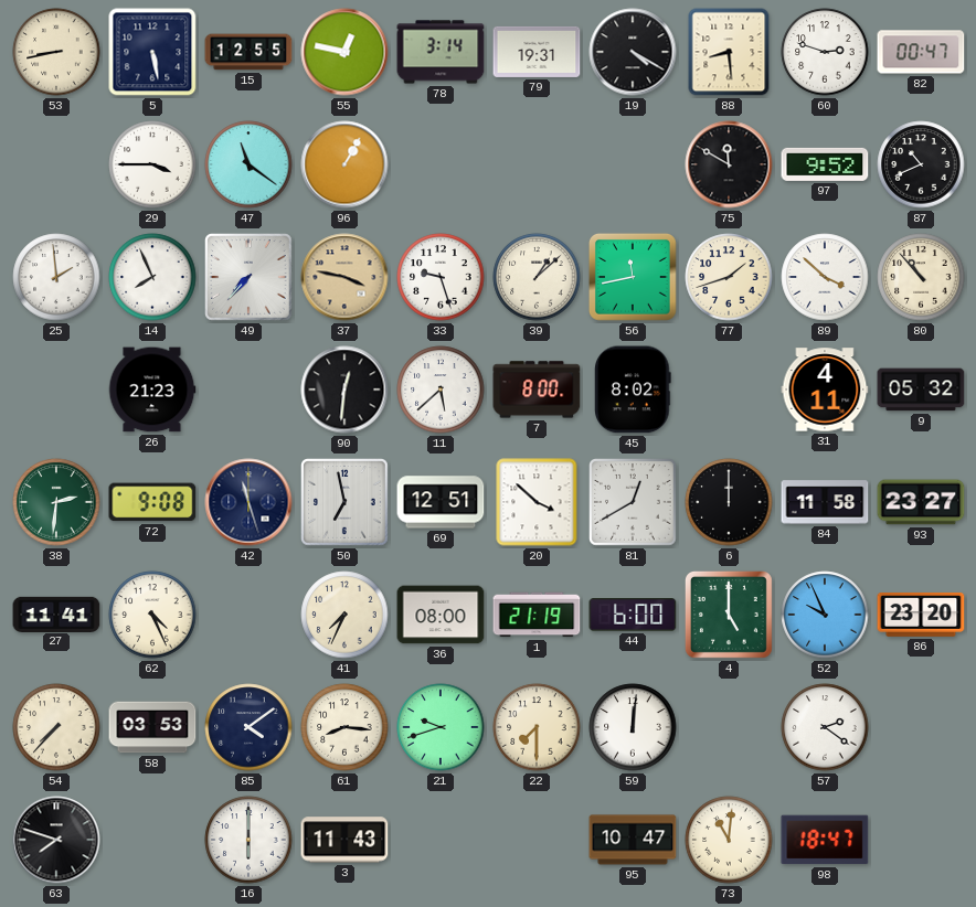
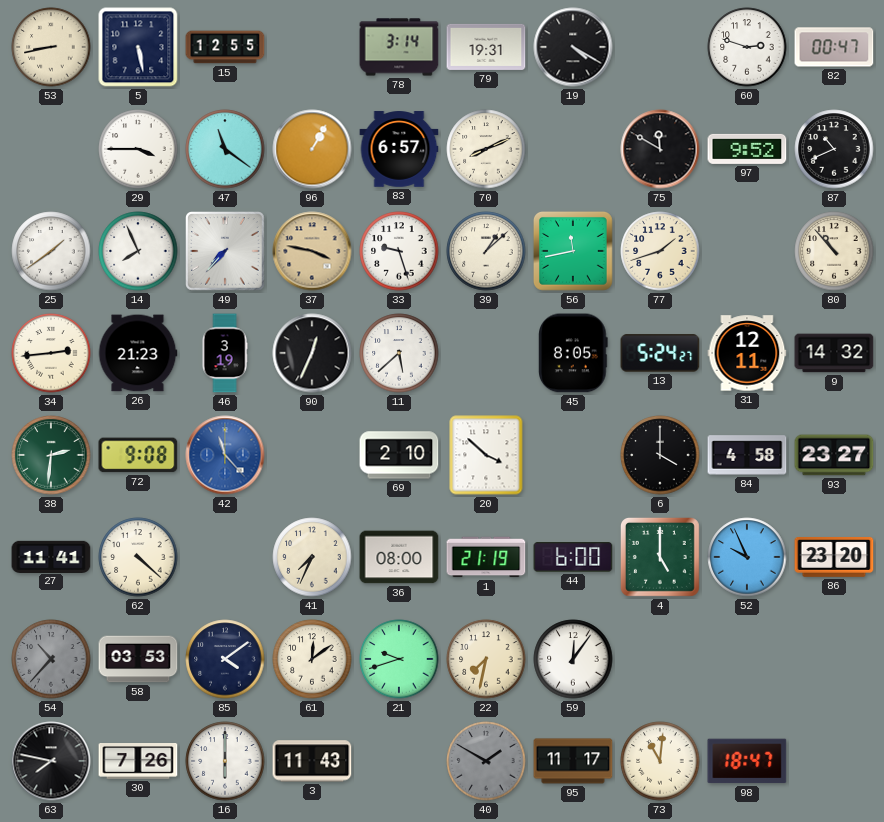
55: 12:47 -> none (344, 52)
88: 8:29 -> none (729, 52)
83: none -> 6:57 (399, 149)
70: none -> 8:11 (486, 149)
25: 1:59 -> 1:39 (51, 251)
89: 3:52 -> none (825, 277)
34: none -> 2:44 (51, 353)
46: none -> 3:19 (225, 353)
90: 12:31 -> 12:34 (312, 353)
7: 8:00 -> none (537, 390)
45: 8:02 -> 8:05 (574, 353)
13: none -> 5:24 (660, 353)
31: 4:11 -> 12:11 (747, 353)
9: 05:32 -> 14:32 (834, 353)
42: 11:27 -> 11:23 (225, 455)
42 dial: navy -> blue (225, 455)
50: 6:58 -> none (344, 503)
69: 12:51 -> 2:10 (399, 455)
81: 12:40 -> none (633, 503)
6: 12:00 -> 4:00 (660, 455)
84: 11:58 -> 4:58 (747, 455)
62: 4:26 -> 4:22 (138, 557)
54: 7:37 -> 10:37 (51, 659)
54 dial: cream -> grey (51, 659)
61: 8:16 -> 12:09 (312, 659)
22: 7:30 -> 7:32 (486, 659)
59: 12:01 -> 12:06 (573, 659)
57: 2:21 -> none (825, 727)
63: 7:48 -> 7:47 (51, 761)
30: none -> 7:26 (138, 762)
40: none -> 1:50 (486, 761)
95: 10:47 -> 11:17 (573, 761)
